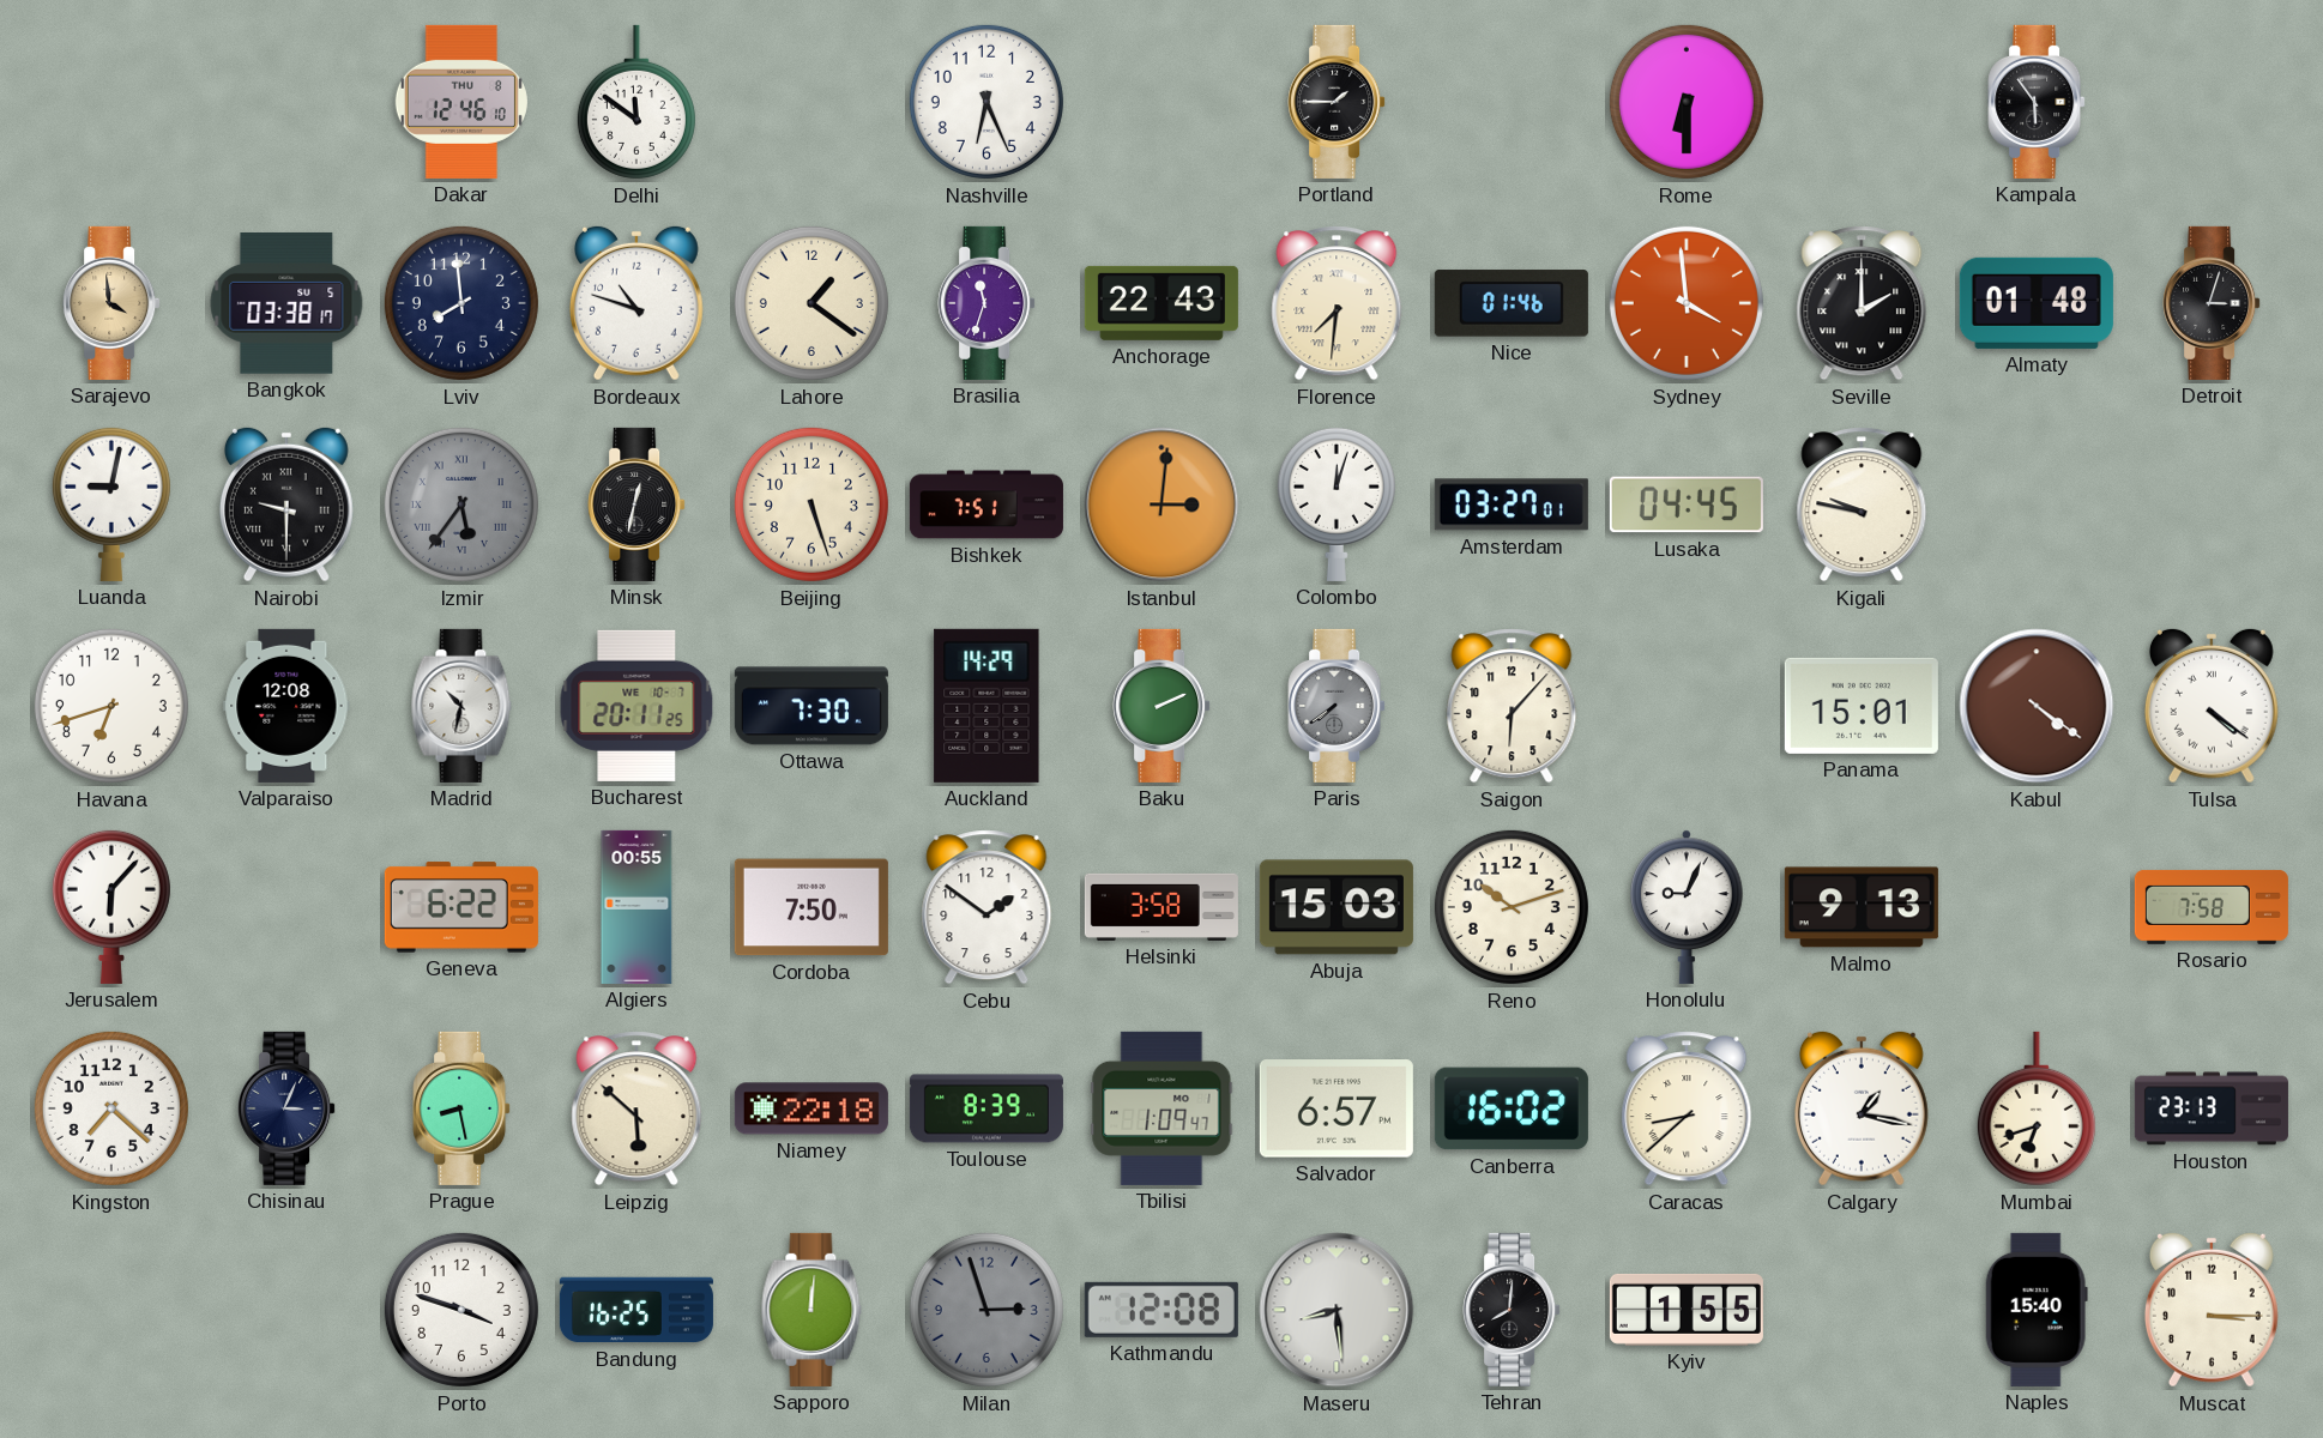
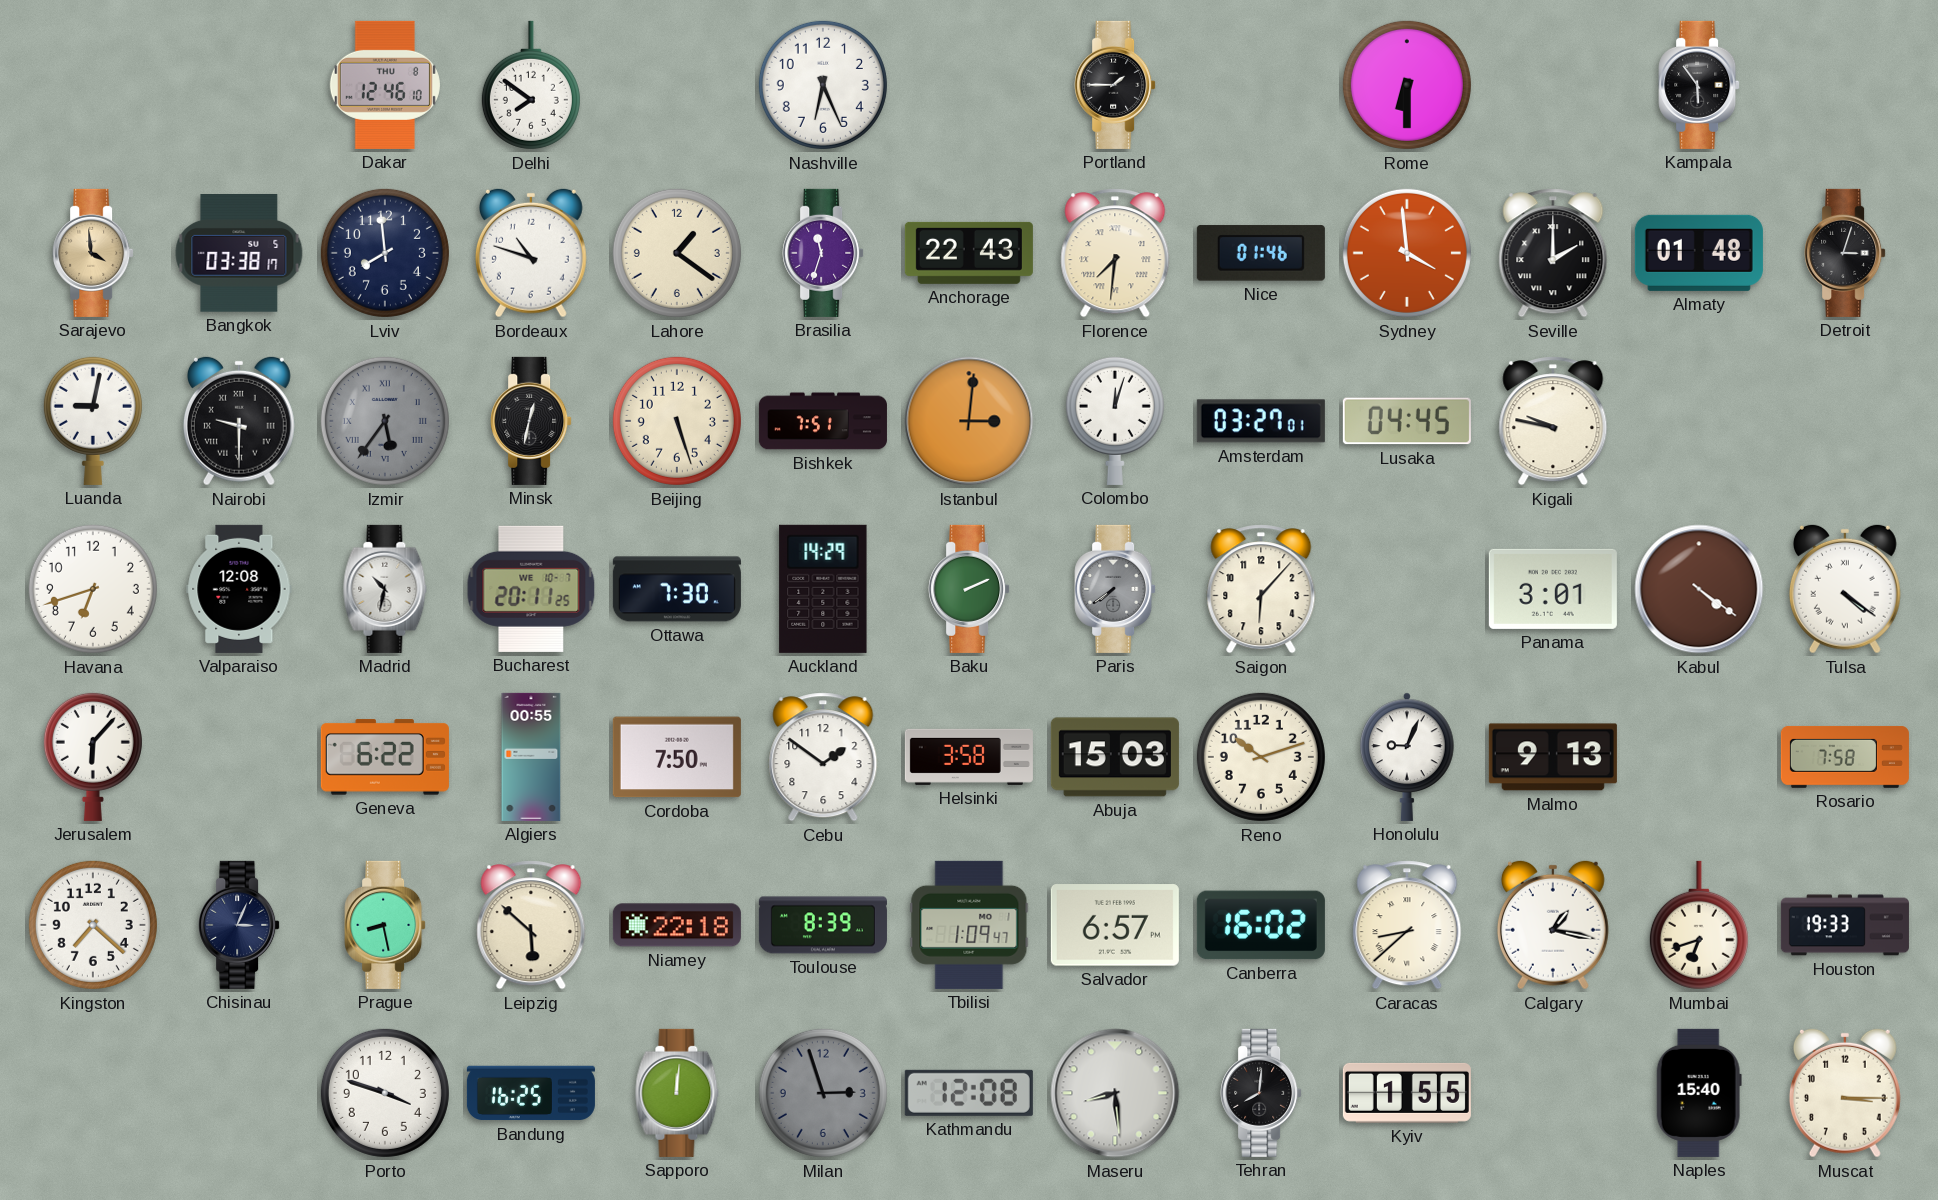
Delhi: 11:51 -> 7:51 (531, 85)
Panama: 15:01 -> 3:01 (1553, 589)
Houston: 23:13 -> 19:33 (1845, 925)
